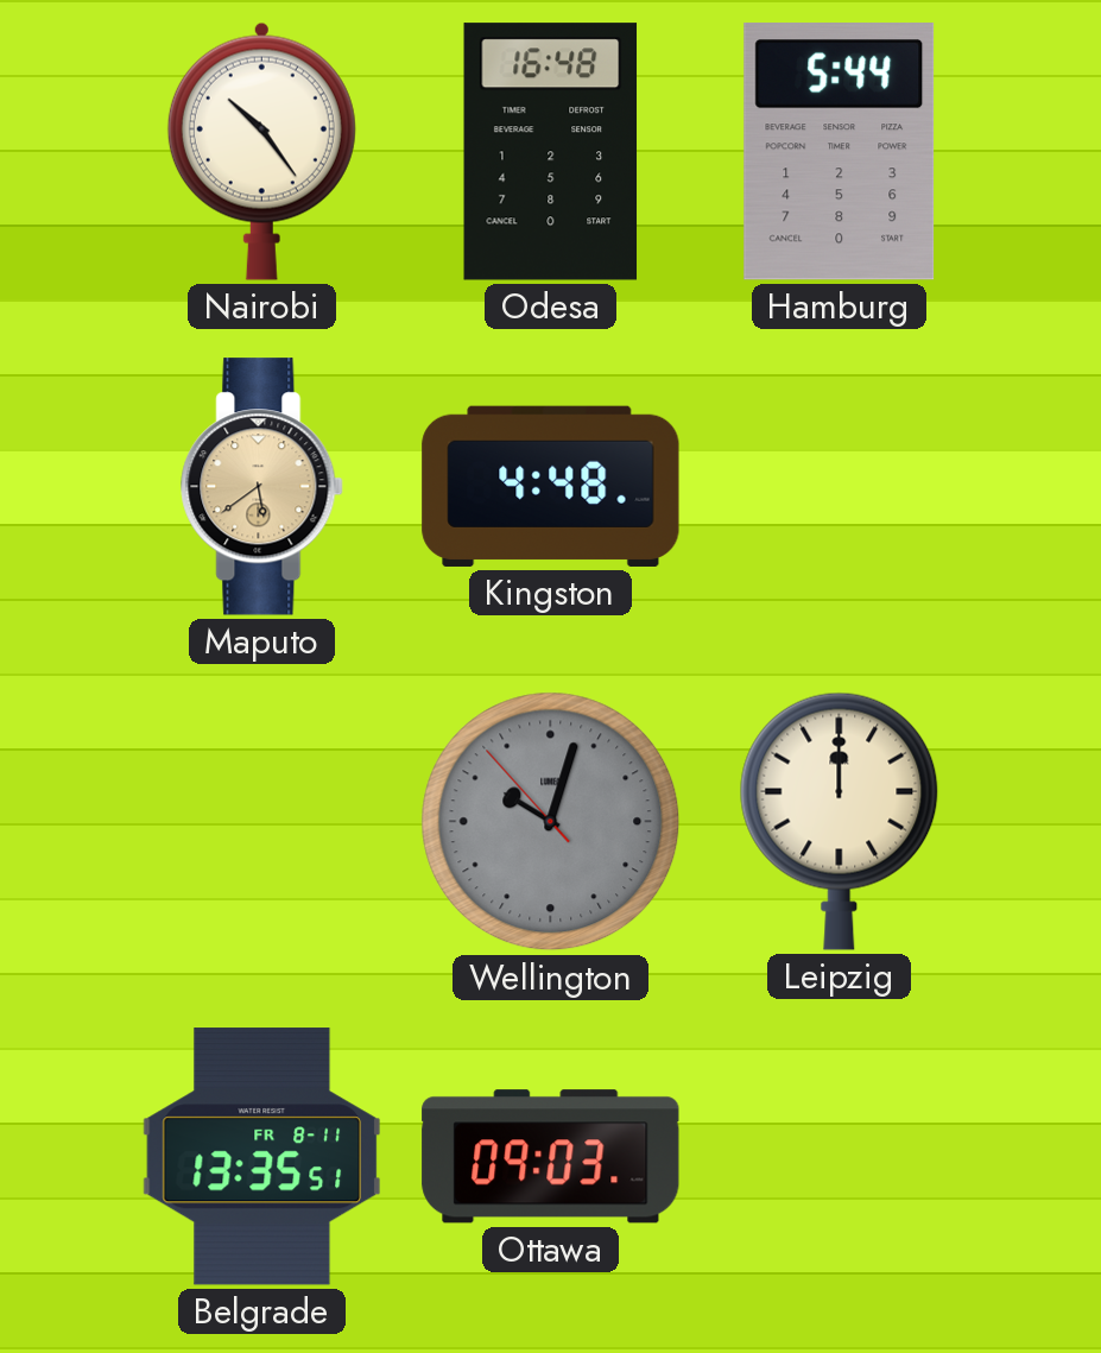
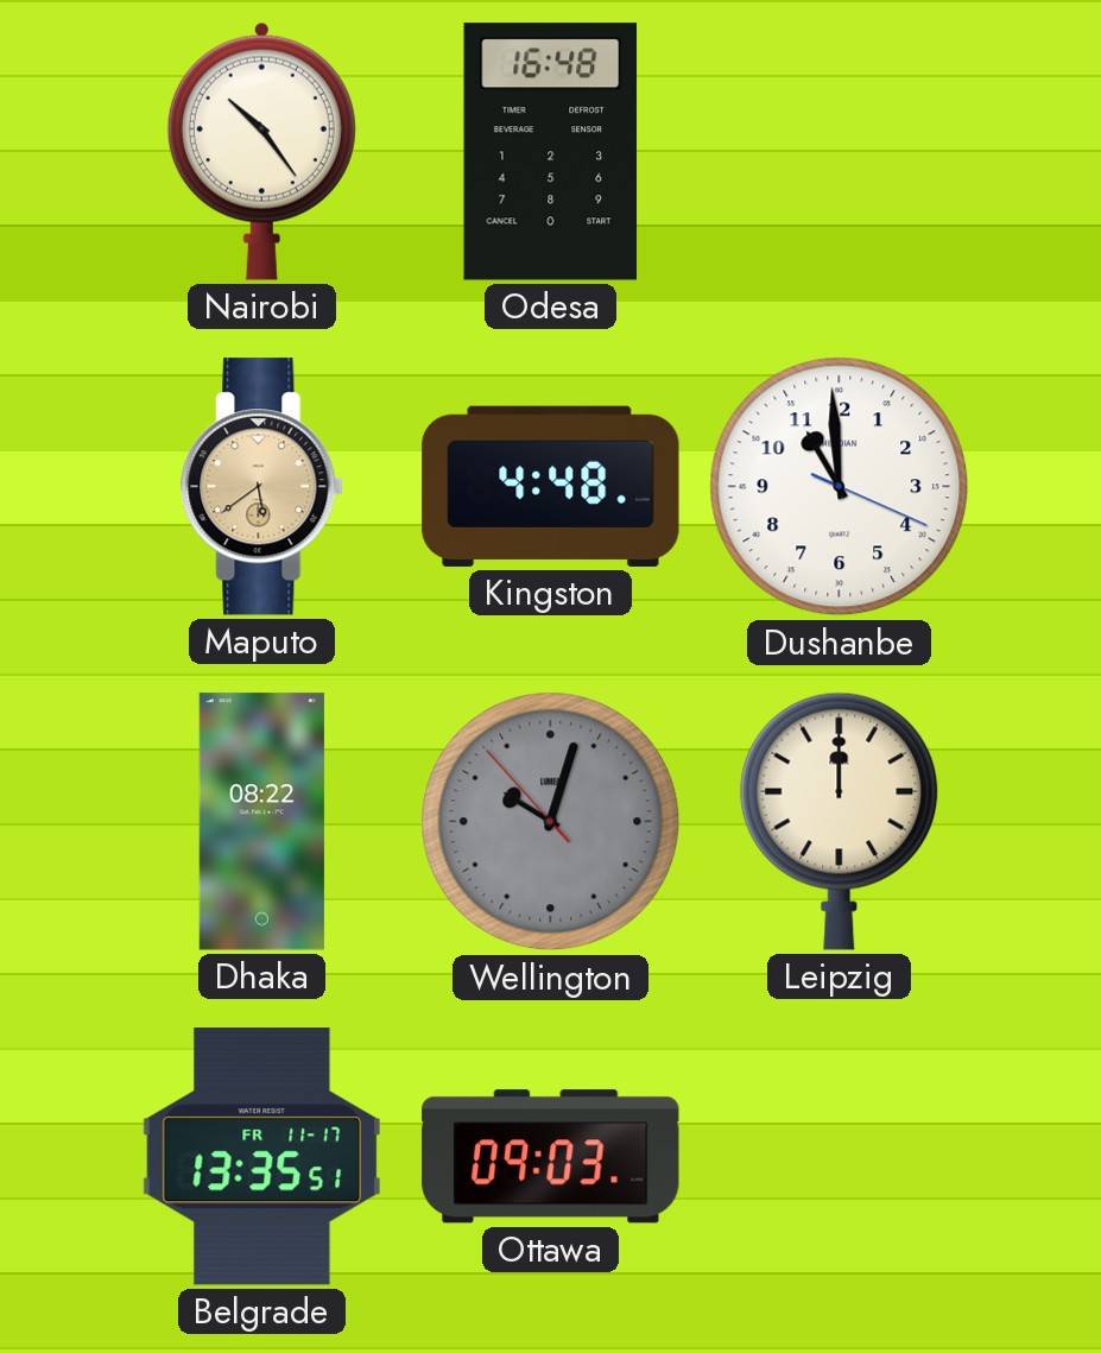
Hamburg: 5:44 -> none (840, 152)
Dushanbe: none -> 10:59 (840, 487)
Dhaka: none -> 08:22 (261, 822)
Belgrade date: FR 8-11 -> FR 11-17 (261, 1157)
